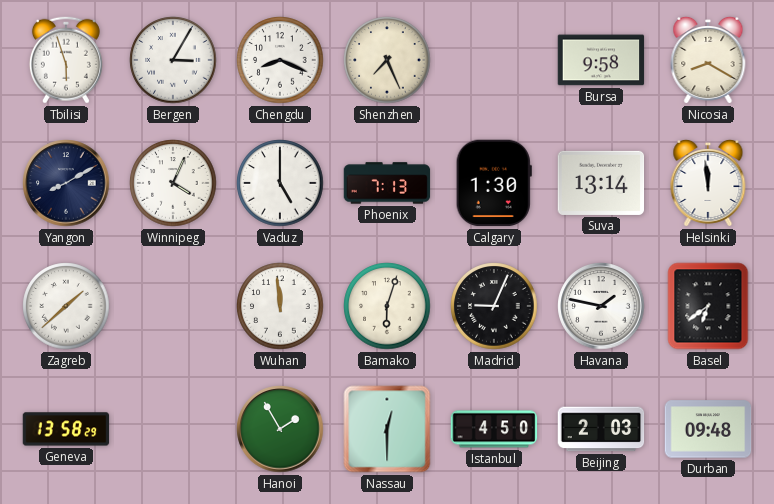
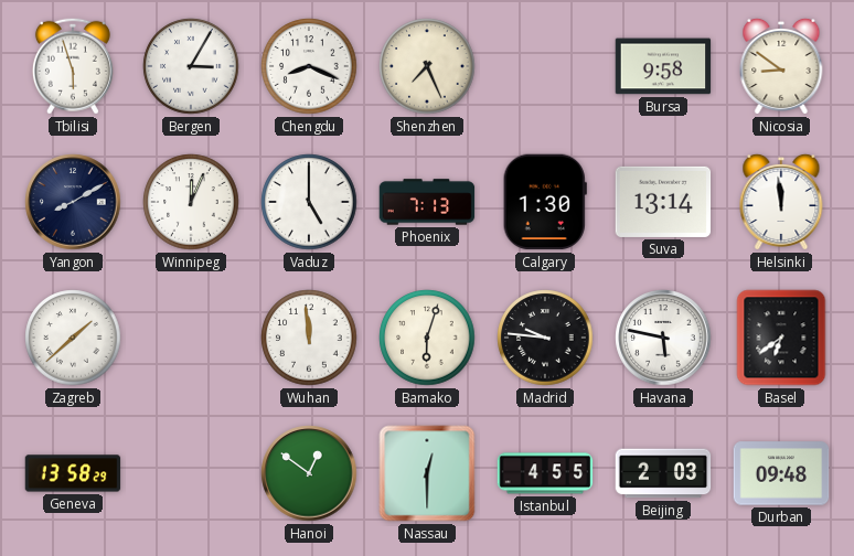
Nicosia: 8:20 -> 8:51 (781, 66)
Winnipeg: 4:04 -> 12:04 (191, 202)
Madrid: 9:04 -> 9:46 (545, 338)
Havana: 1:47 -> 5:47 (663, 338)
Hanoi: 1:55 -> 12:51 (309, 473)
Istanbul: 4:50 -> 4:55 (545, 473)
